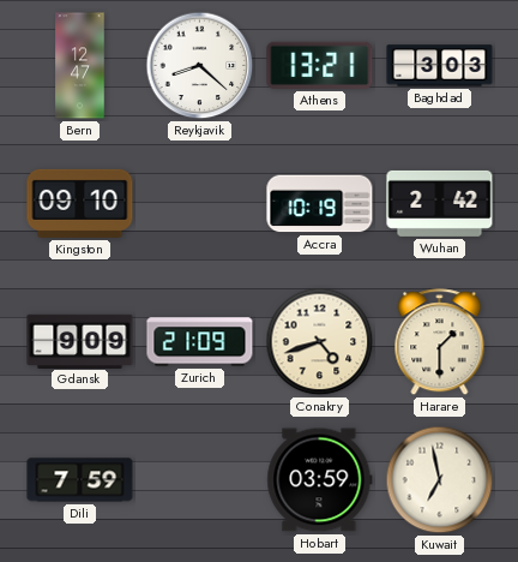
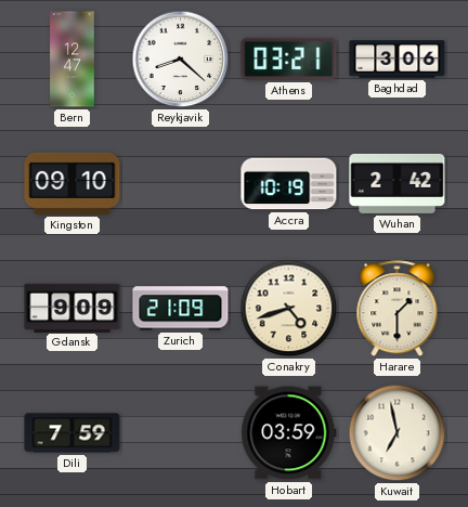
Athens: 13:21 -> 03:21 (289, 58)
Baghdad: 3:03 -> 3:06 (398, 60)
